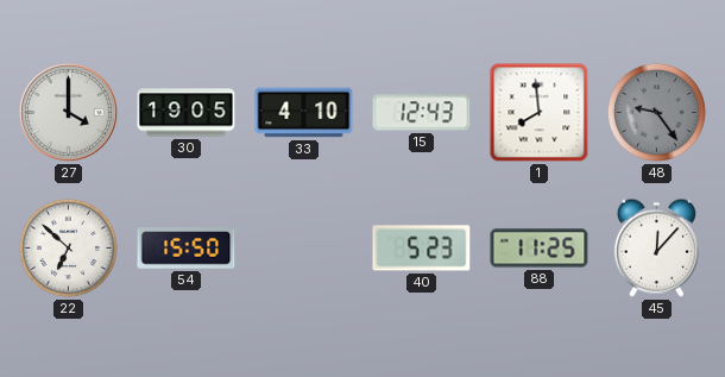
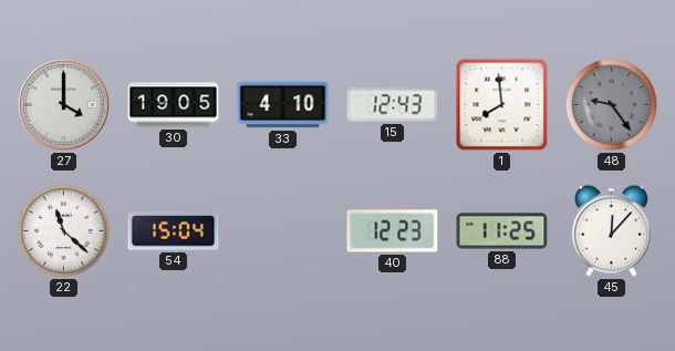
22: 6:52 -> 11:22 (63, 230)
54: 15:50 -> 15:04 (174, 231)
40: 5:23 -> 12:23 (393, 231)
